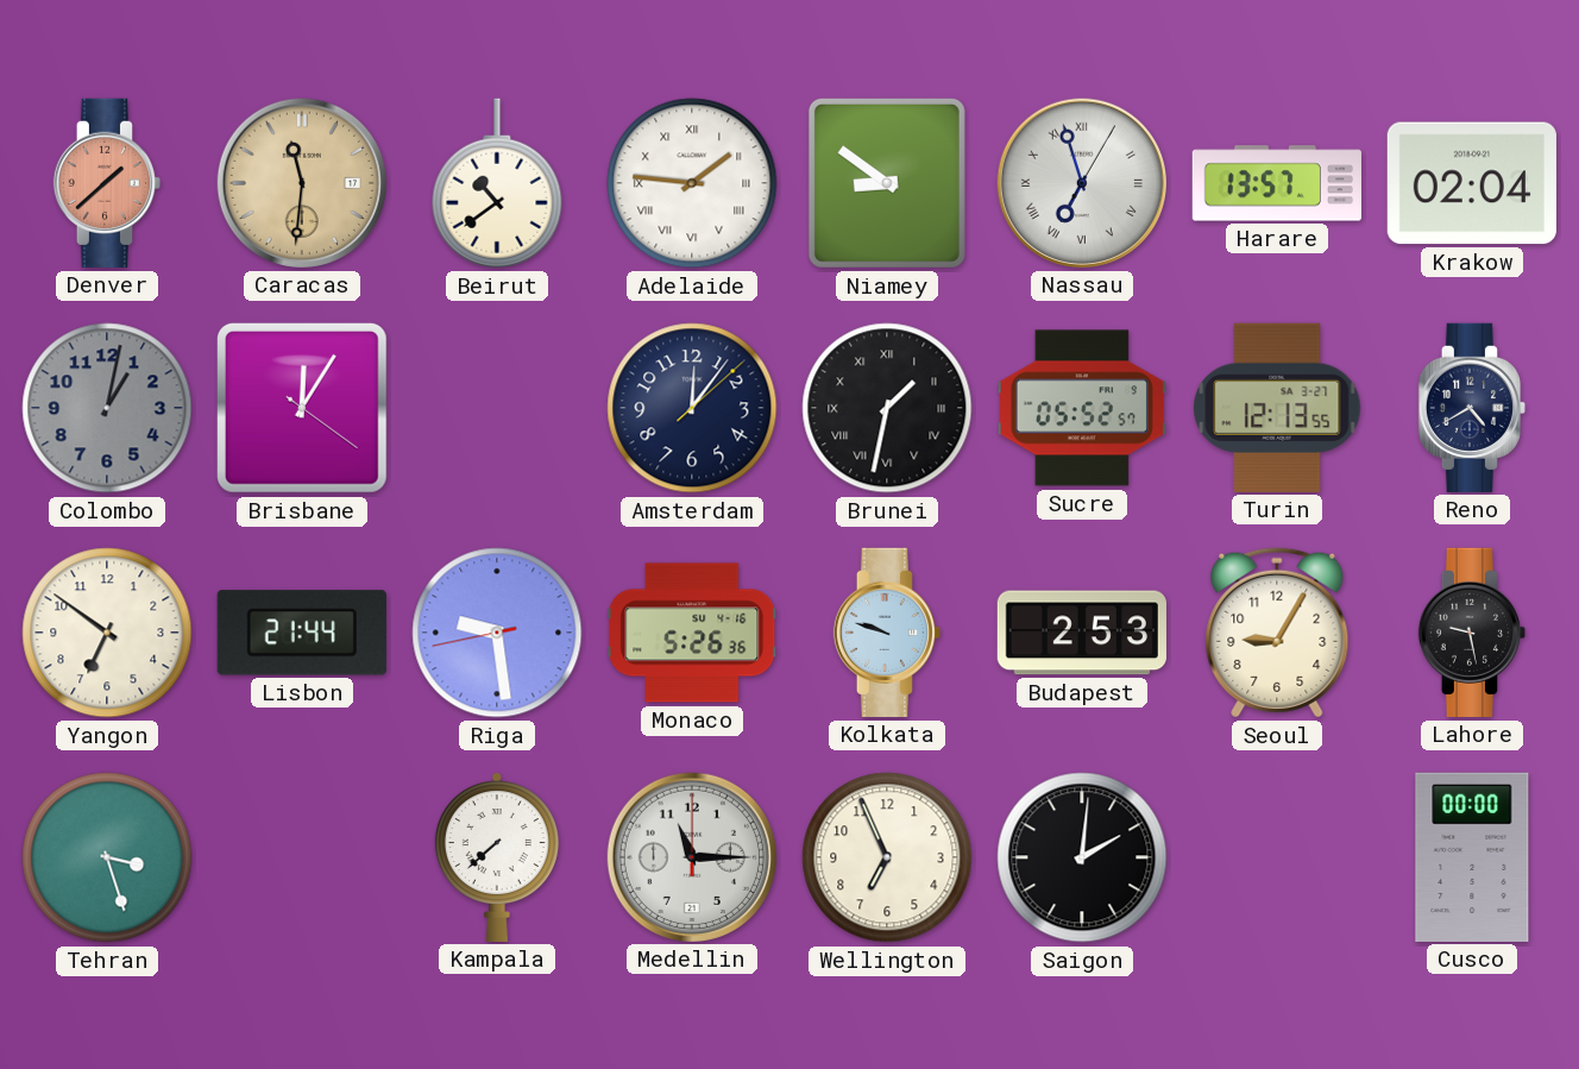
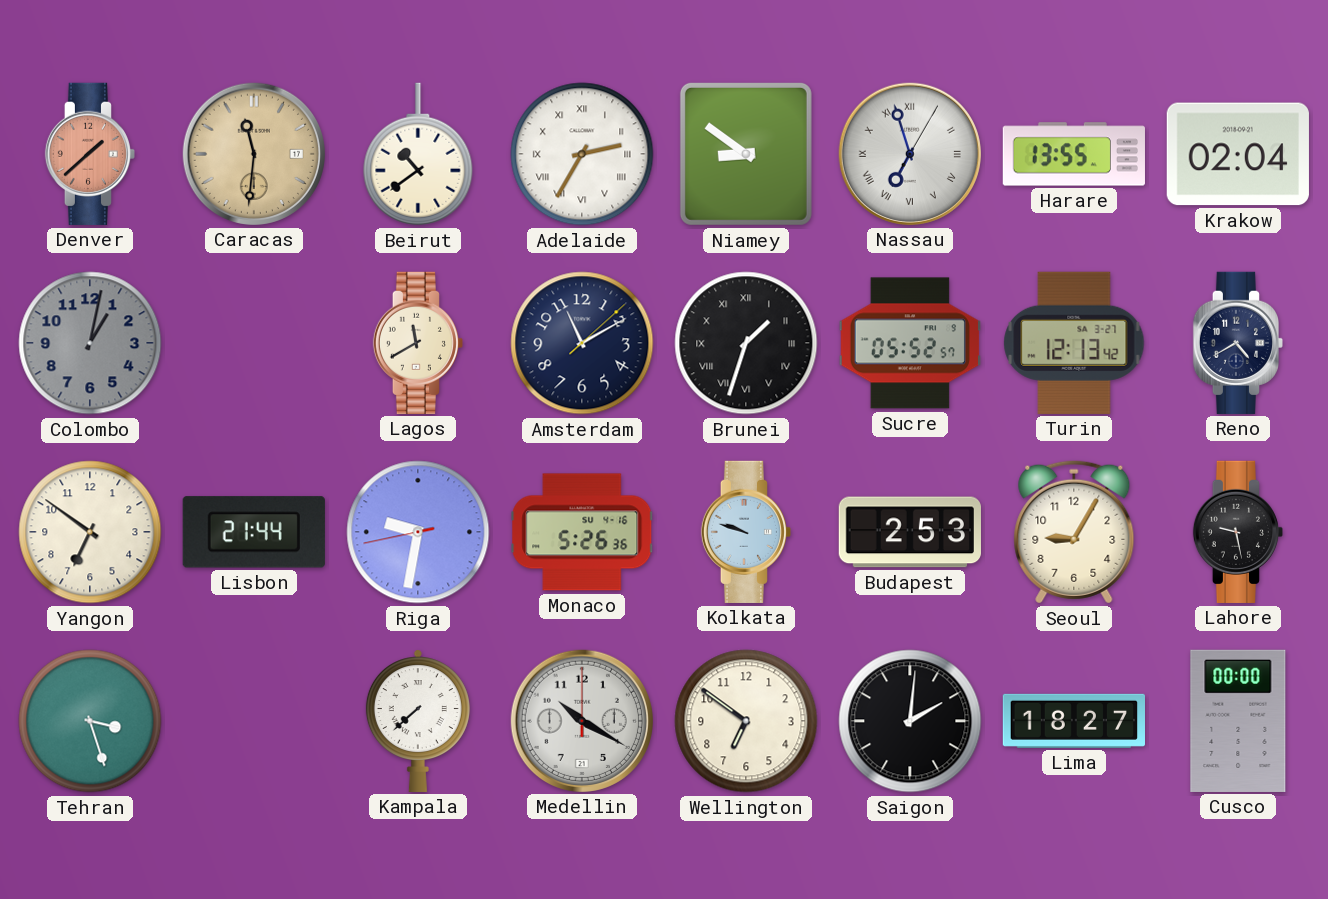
Adelaide: 1:46 -> 2:35 (582, 154)
Harare: 13:57 -> 13:55 (1074, 154)
Brisbane: 12:05 -> none (302, 408)
Lagos: none -> 11:40 (417, 343)
Amsterdam: 12:06 -> 11:10 (582, 343)
Brunei: 1:32 -> 1:33 (746, 343)
Turin: 12:13:55 -> 12:13:42 (1074, 343)
Riga: 9:28 -> 9:31 (418, 532)
Medellin: 11:15 -> 10:20 (582, 721)
Wellington: 6:56 -> 6:51 (746, 721)
Lima: none -> 18:27 (1073, 721)
